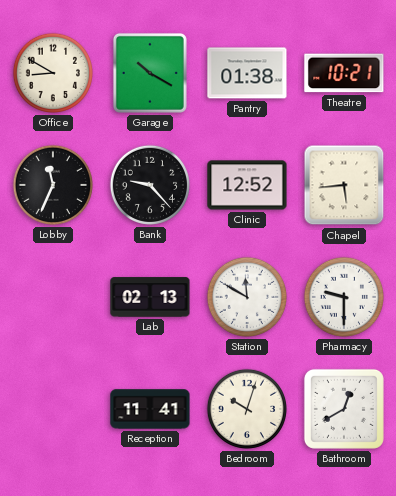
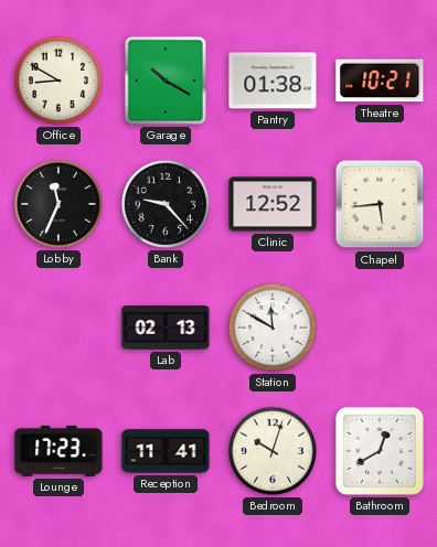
Pharmacy: 9:30 -> none (344, 297)
Lounge: none -> 17:23 (58, 451)
